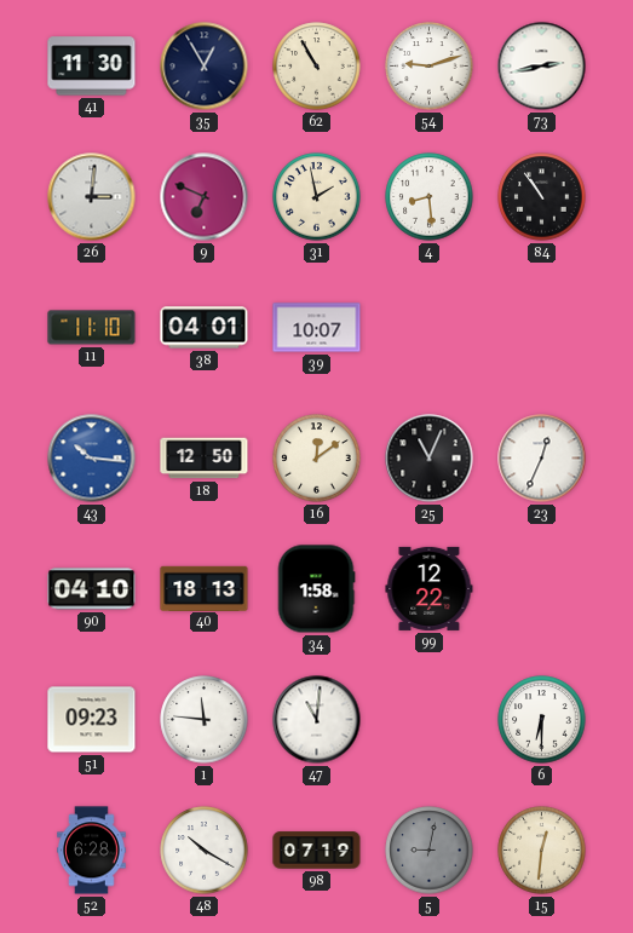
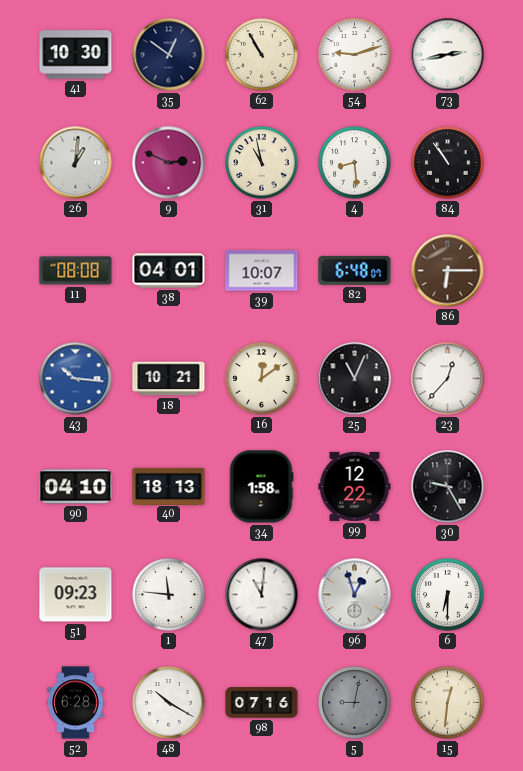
41: 11:30 -> 10:30 (76, 55)
35: 12:55 -> 12:51 (169, 55)
26: 3:01 -> 1:01 (76, 163)
9: 6:49 -> 2:49 (169, 163)
31: 1:58 -> 10:58 (262, 163)
11: 11:10 -> 08:08 (76, 271)
82: none -> 6:48 (355, 270)
86: none -> 6:15 (448, 271)
18: 12:50 -> 10:21 (169, 379)
23: 12:34 -> 12:37 (448, 379)
30: none -> 9:25 (448, 487)
96: none -> 12:57 (355, 595)
98: 07:19 -> 07:16 (262, 703)
